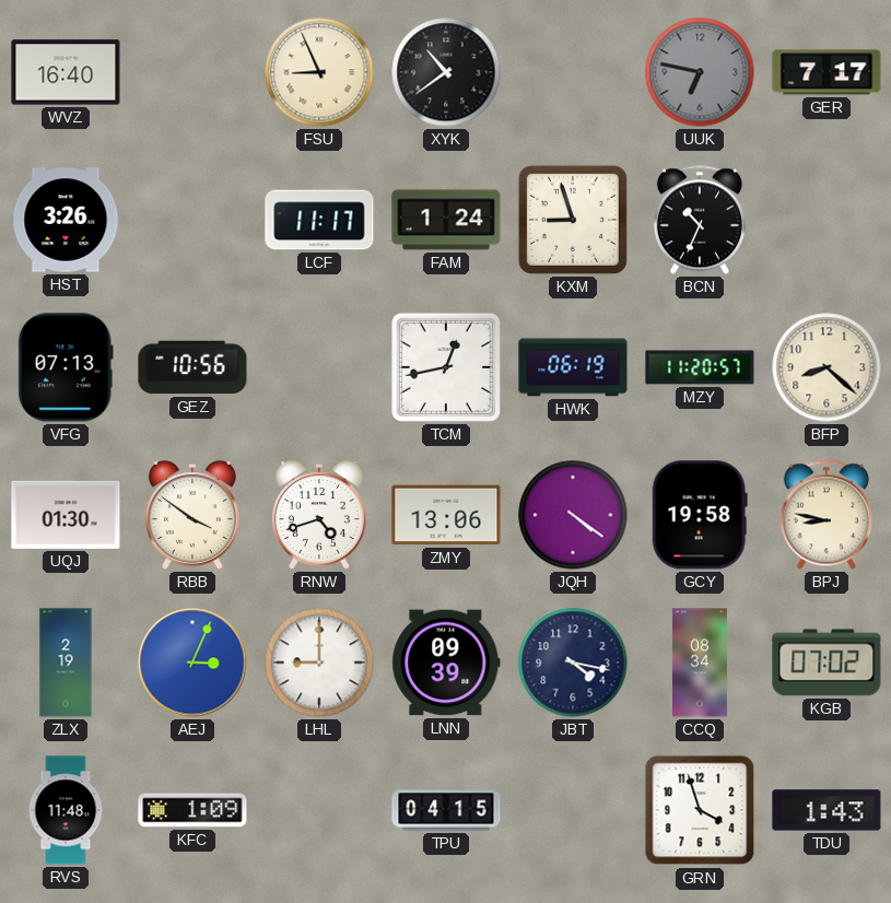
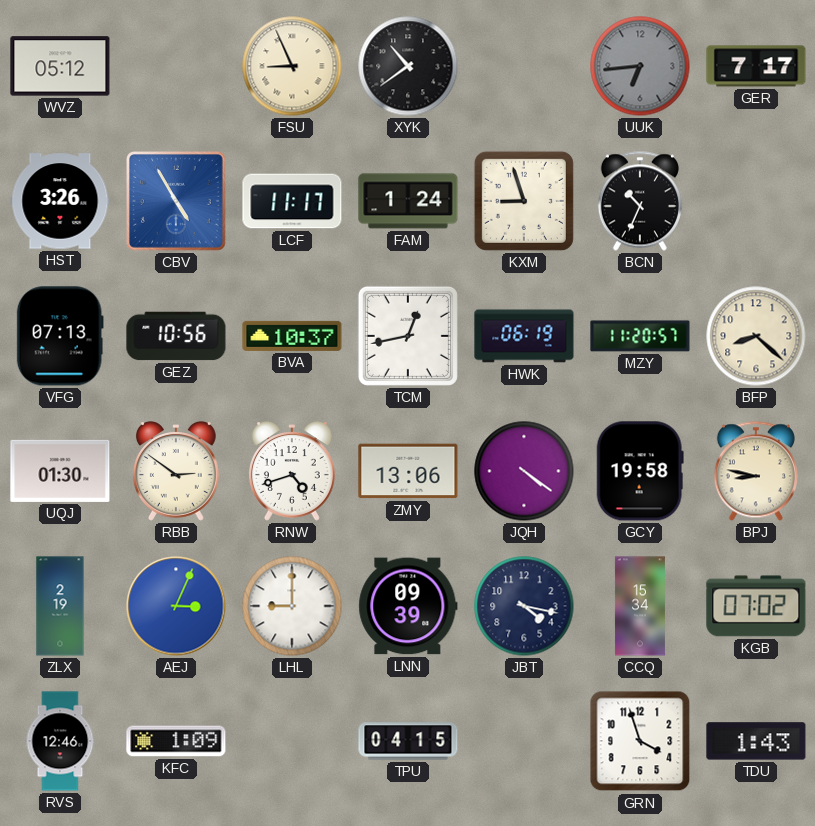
WVZ: 16:40 -> 05:12 (60, 66)
UUK: 6:47 -> 6:44 (640, 66)
CBV: none -> 4:55 (177, 202)
BVA: none -> 10:37 (292, 336)
RBB: 3:51 -> 2:51 (176, 471)
CCQ: 08:34 -> 15:34 (640, 606)
RVS: 11:48 -> 12:46 (60, 741)
